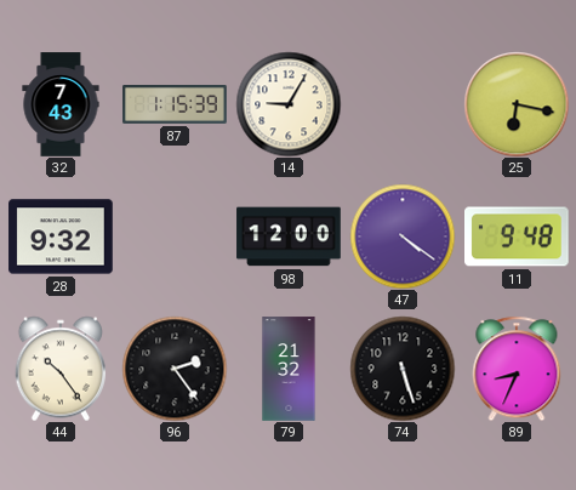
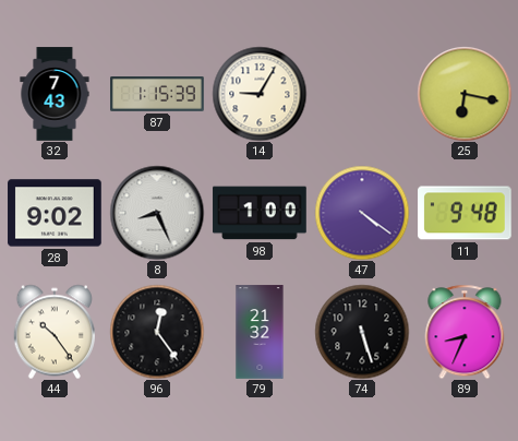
28: 9:32 -> 9:02 (55, 213)
8: none -> 8:26 (157, 213)
98: 12:00 -> 1:00 (260, 213)
96: 2:24 -> 12:24 (157, 332)
